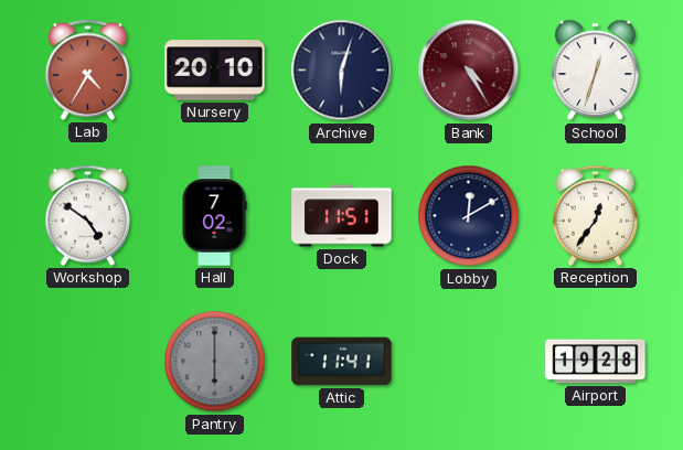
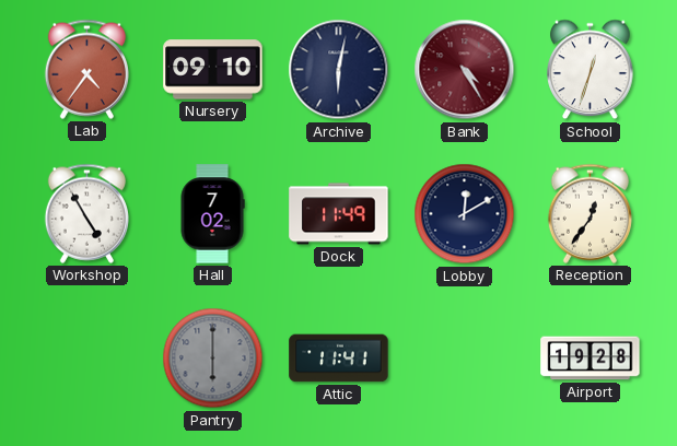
Lab: 4:35 -> 4:36 (86, 69)
Nursery: 20:10 -> 09:10 (213, 70)
Archive: 6:03 -> 6:02 (339, 70)
Workshop: 4:51 -> 4:55 (86, 213)
Dock: 11:51 -> 11:49 (339, 214)
